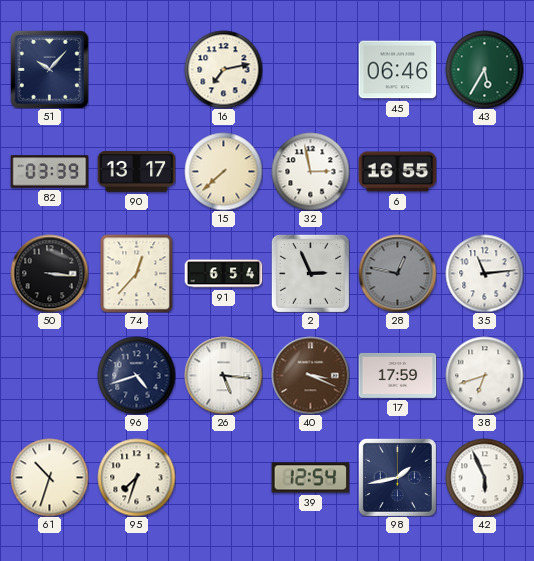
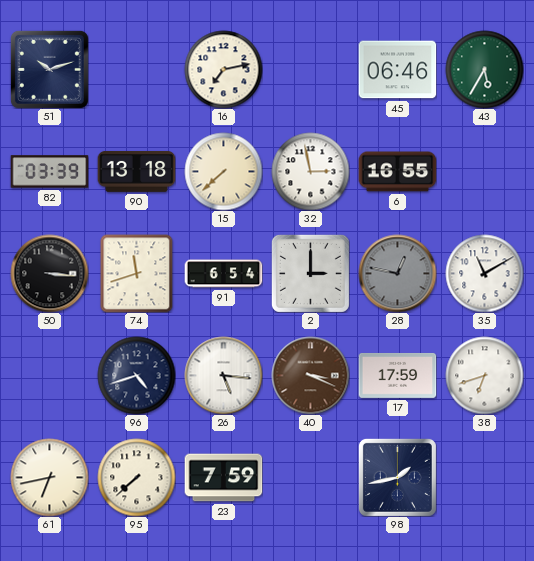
51: 10:07 -> 10:12 (49, 69)
90: 13:17 -> 13:18 (136, 171)
74: 12:37 -> 11:42 (137, 273)
2: 2:56 -> 3:00 (310, 273)
35: 11:14 -> 11:10 (484, 273)
61: 10:33 -> 6:43 (49, 477)
95: 7:33 -> 7:38 (136, 477)
23: none -> 7:59 (223, 478)
39: 12:54 -> none (310, 478)
42: 5:56 -> none (484, 477)
